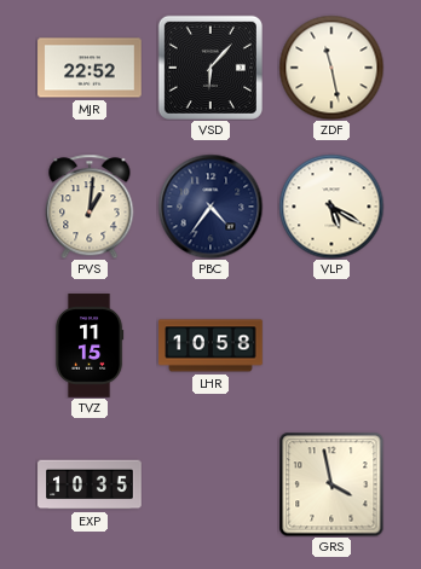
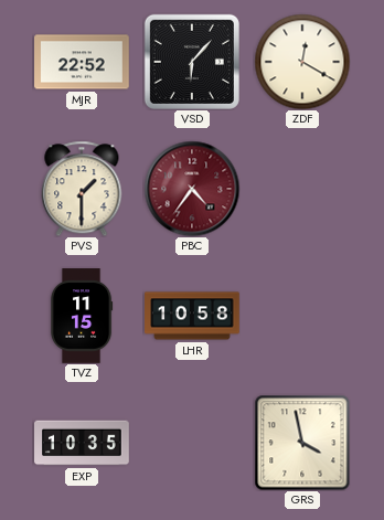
ZDF: 11:28 -> 12:20 (302, 62)
PVS: 1:01 -> 1:30 (82, 189)
PBC dial: navy -> burgundy (192, 189)
VLP: 5:20 -> none (331, 207)
